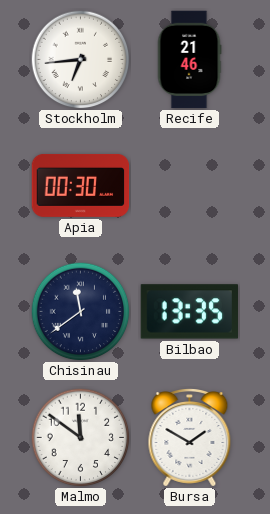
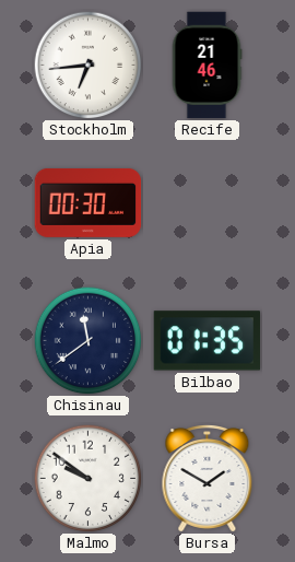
Bilbao: 13:35 -> 01:35 (206, 341)
Malmo: 11:51 -> 9:51 (88, 479)
